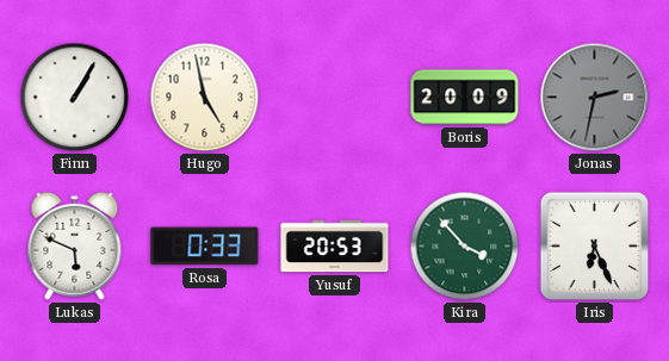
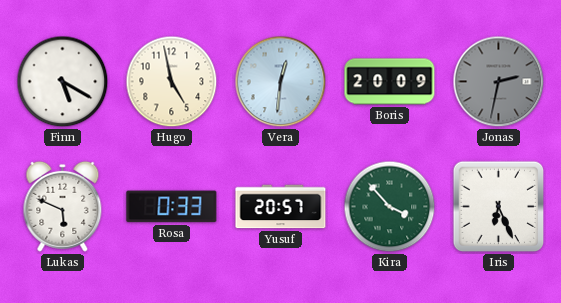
Finn: 1:05 -> 5:20 (63, 82)
Vera: none -> 12:31 (281, 82)
Yusuf: 20:53 -> 20:57 (281, 207)
